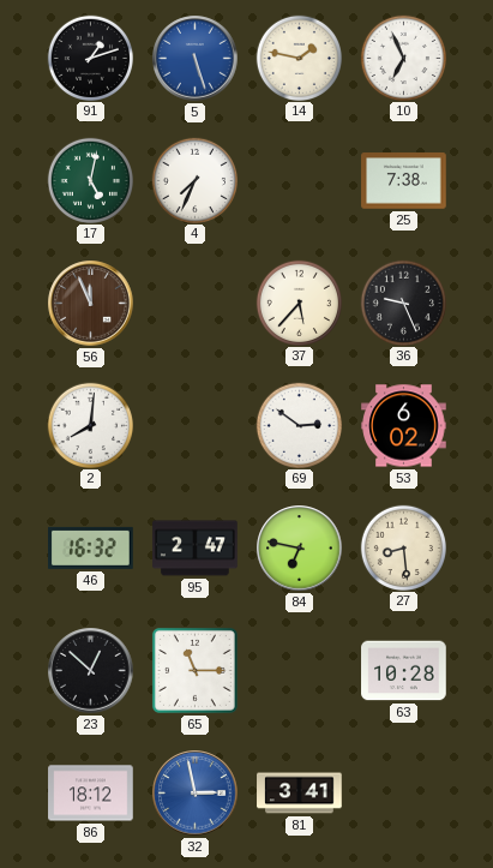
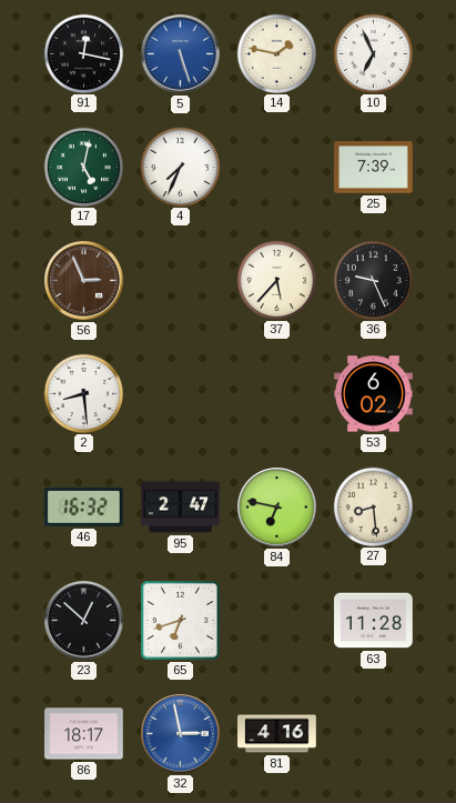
91: 1:12 -> 12:17 (83, 53)
25: 7:38 -> 7:39 (374, 168)
56: 11:56 -> 2:56 (84, 281)
2: 8:01 -> 8:29 (83, 393)
69: 2:51 -> none (299, 425)
65: 11:15 -> 6:42 (180, 620)
63: 10:28 -> 11:28 (374, 621)
86: 18:12 -> 18:17 (84, 734)
81: 3:41 -> 4:16 (277, 734)
